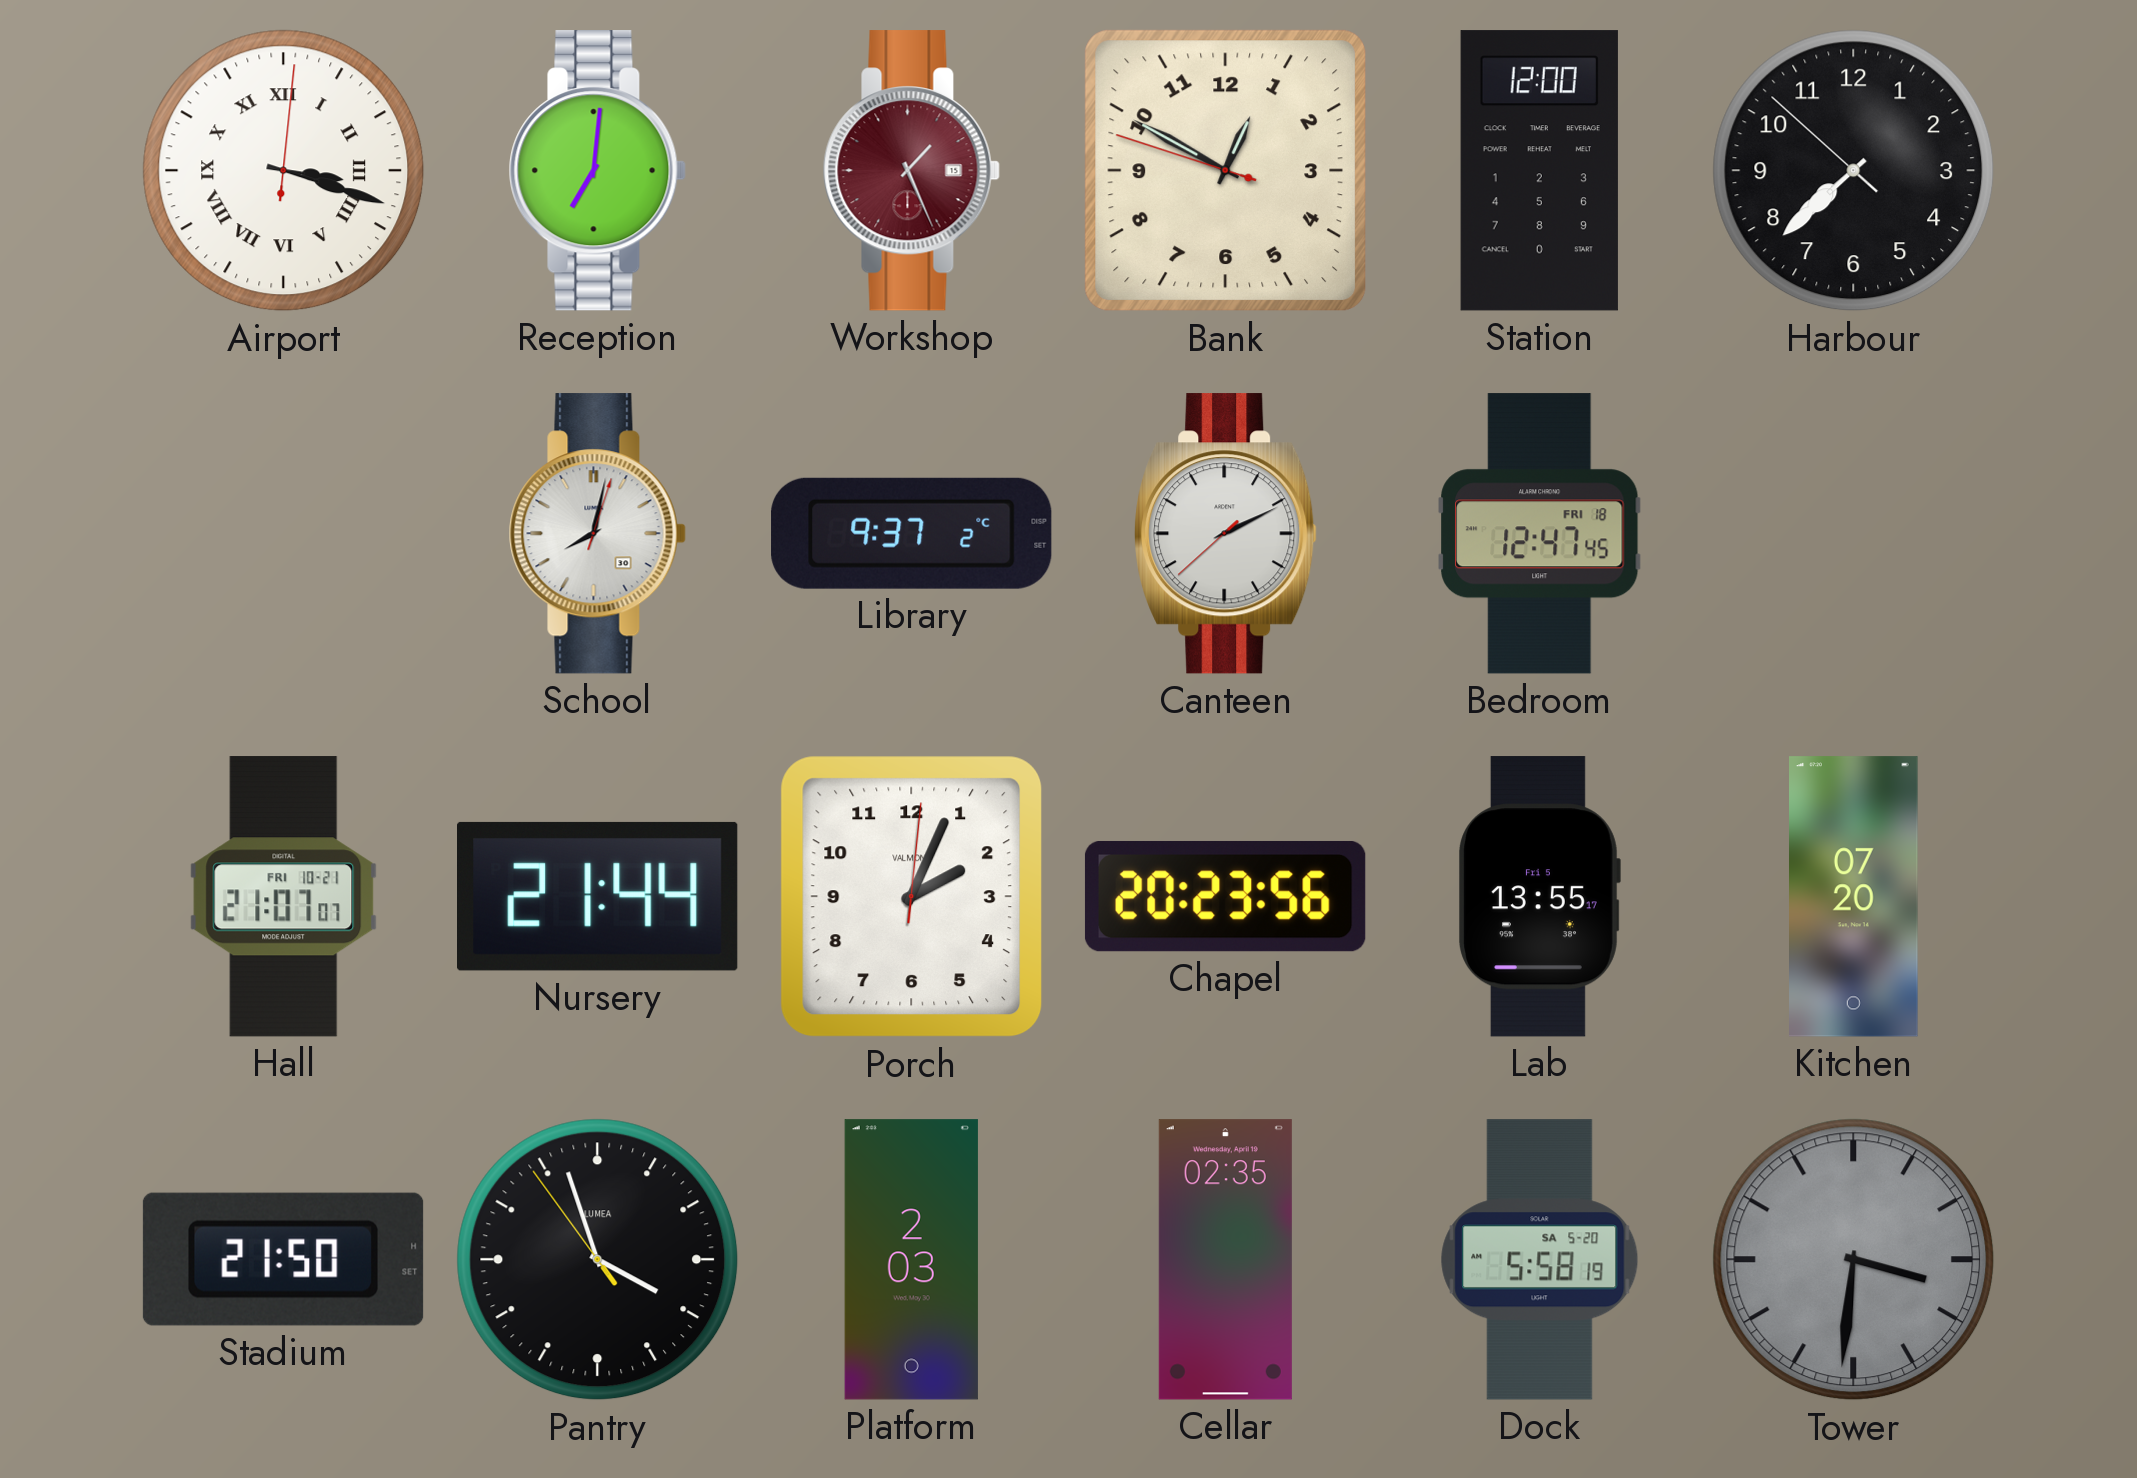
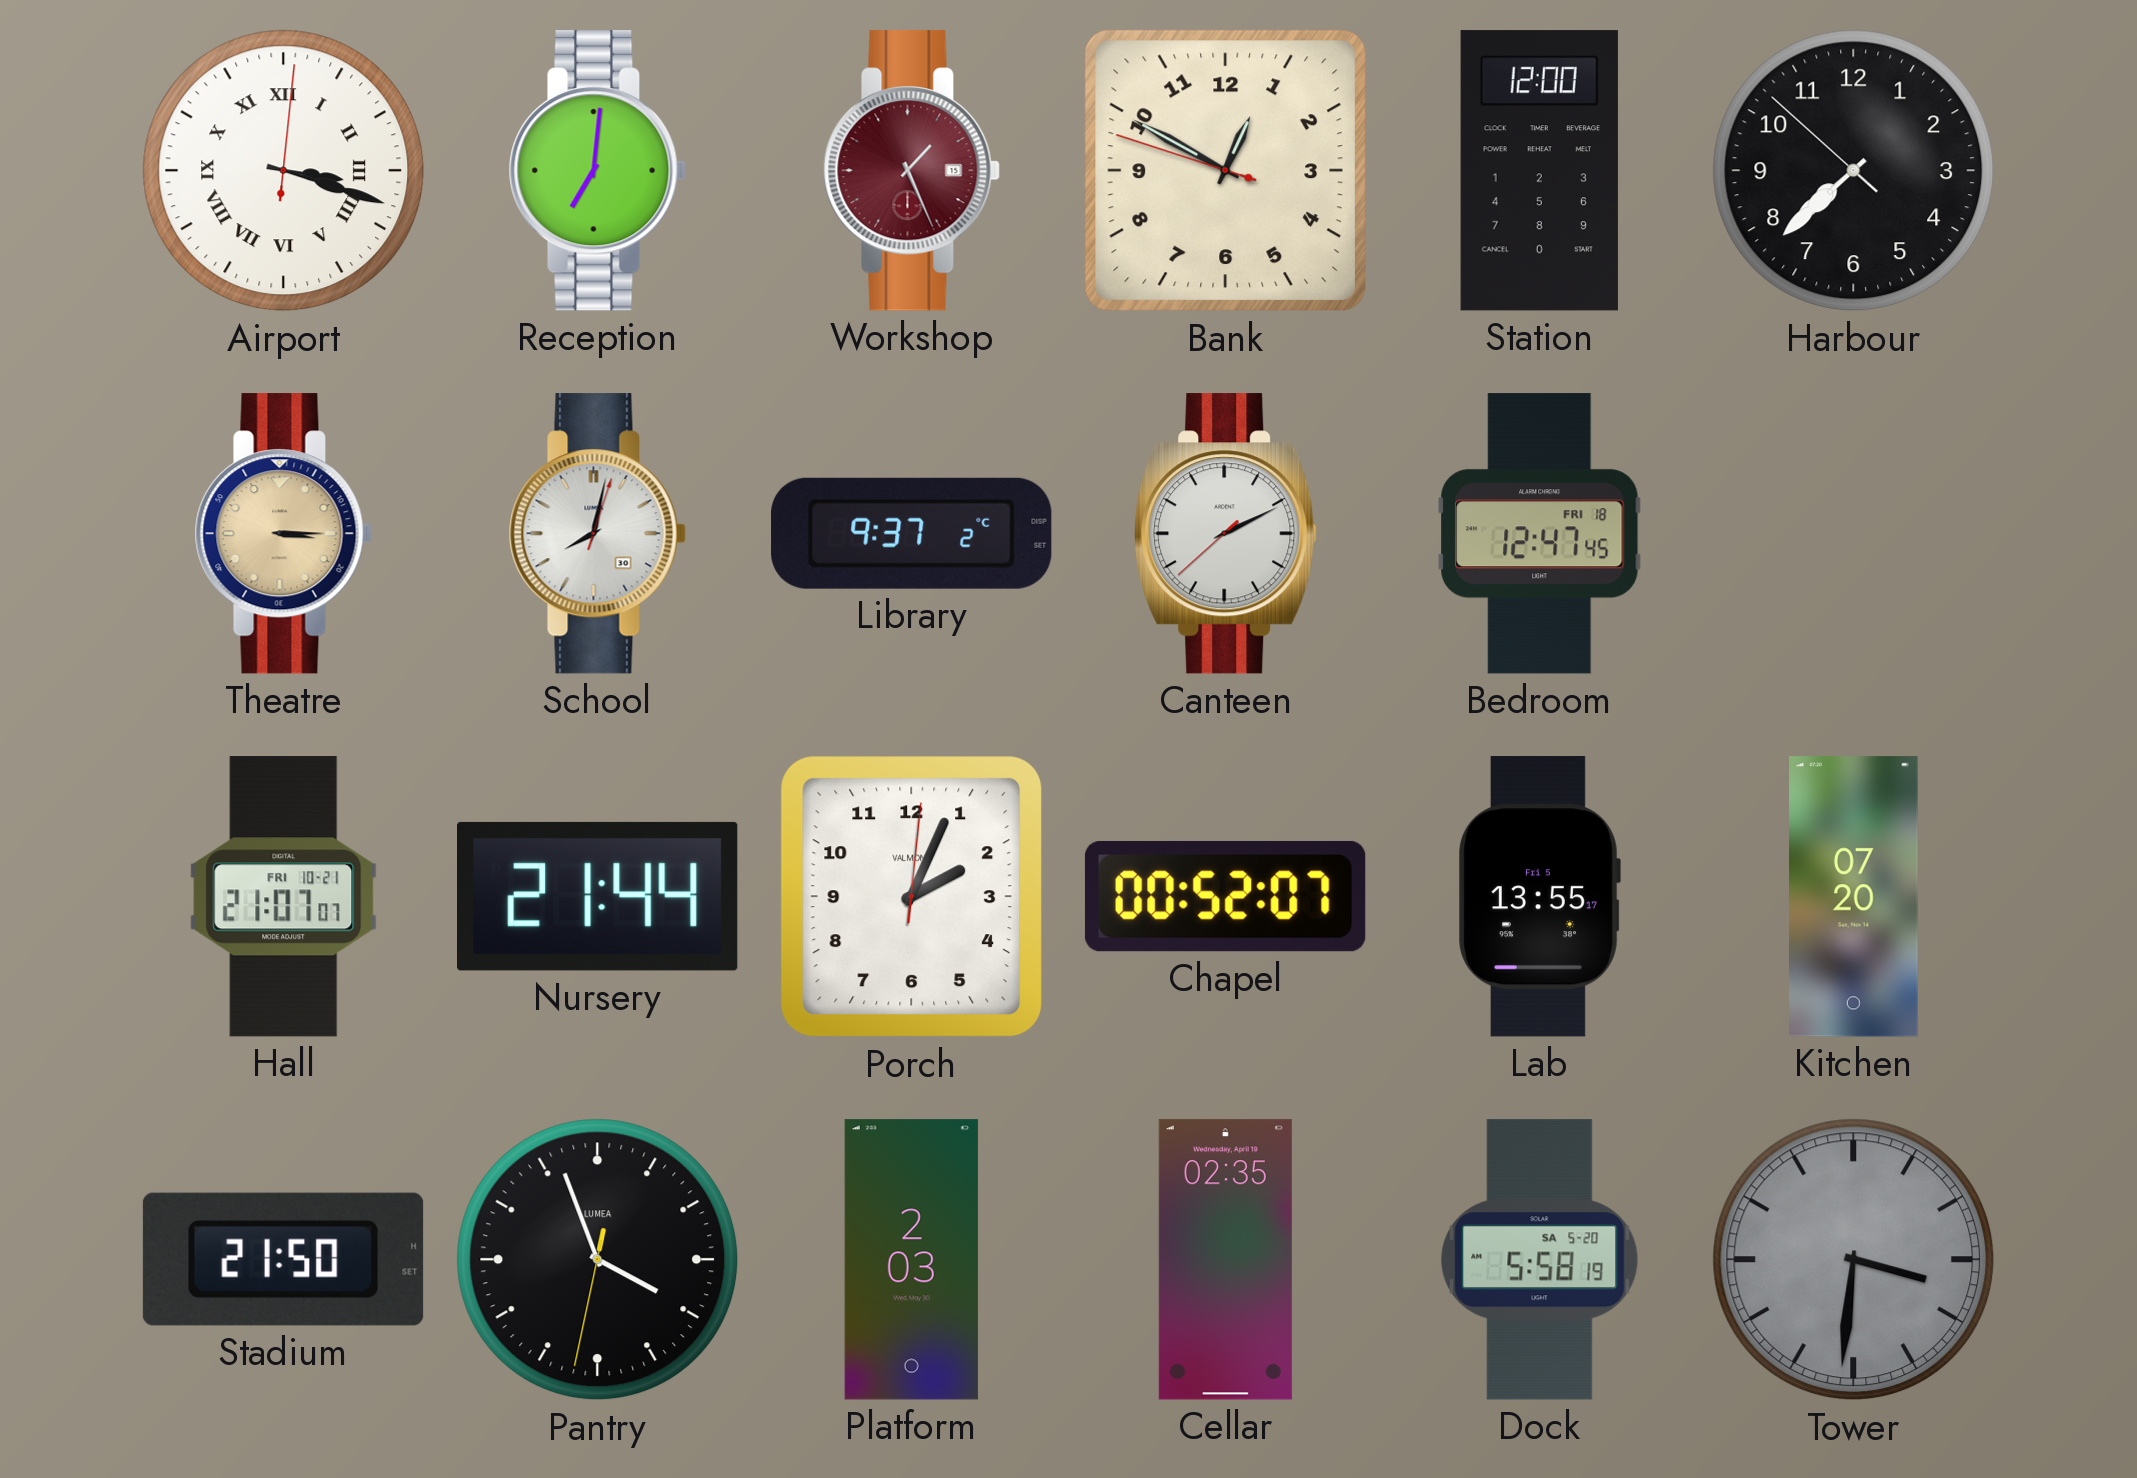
Theatre: none -> 3:15 (283, 534)
Chapel: 20:23 -> 00:52 (1225, 896)
Pantry: 3:56:54 -> 3:56:32 (598, 1260)
